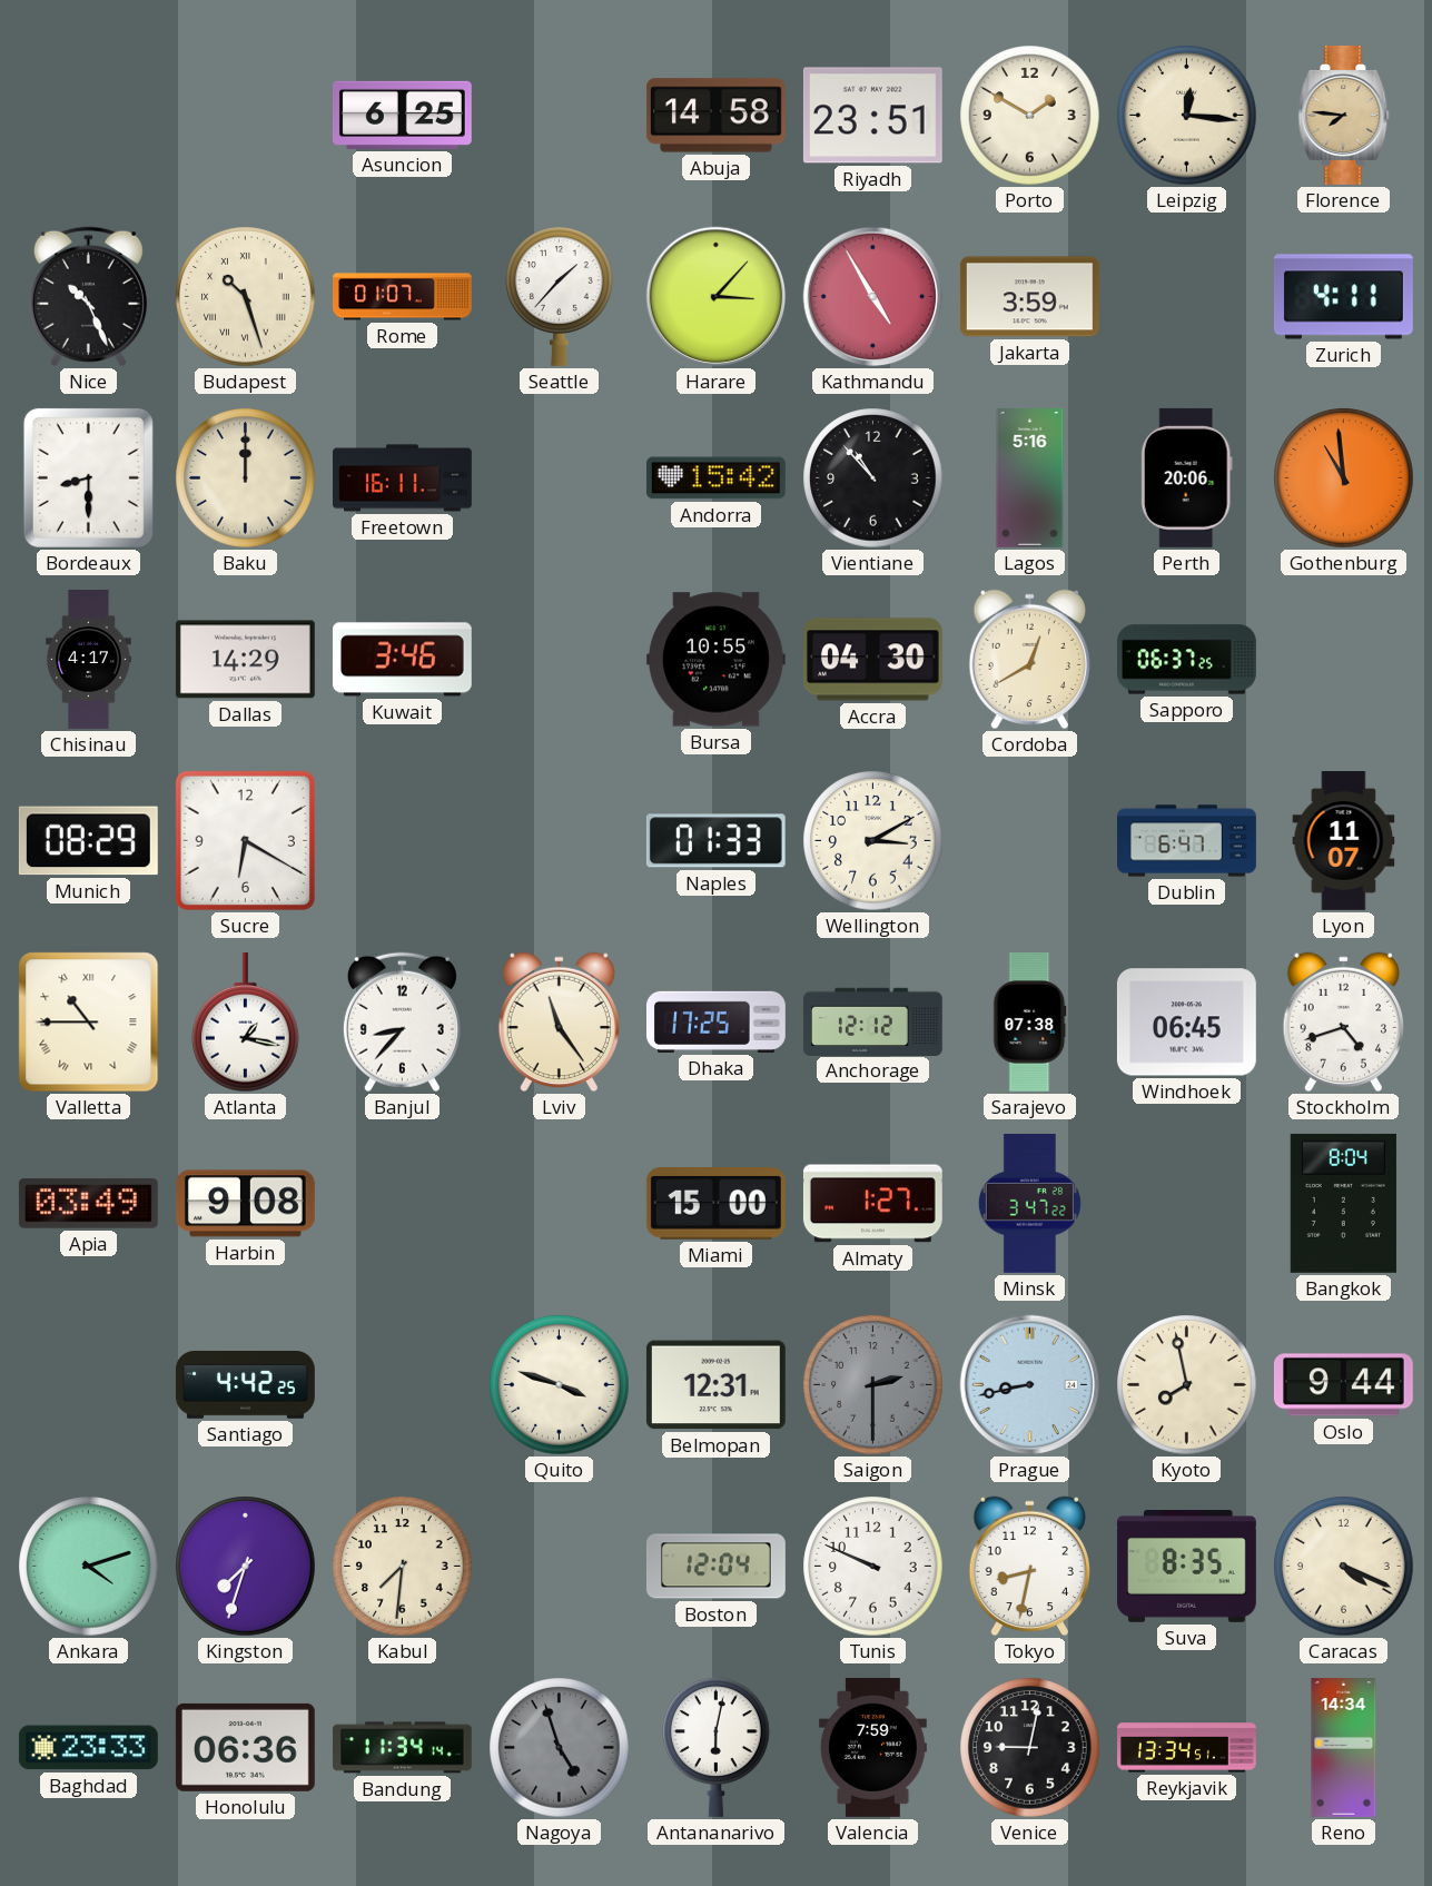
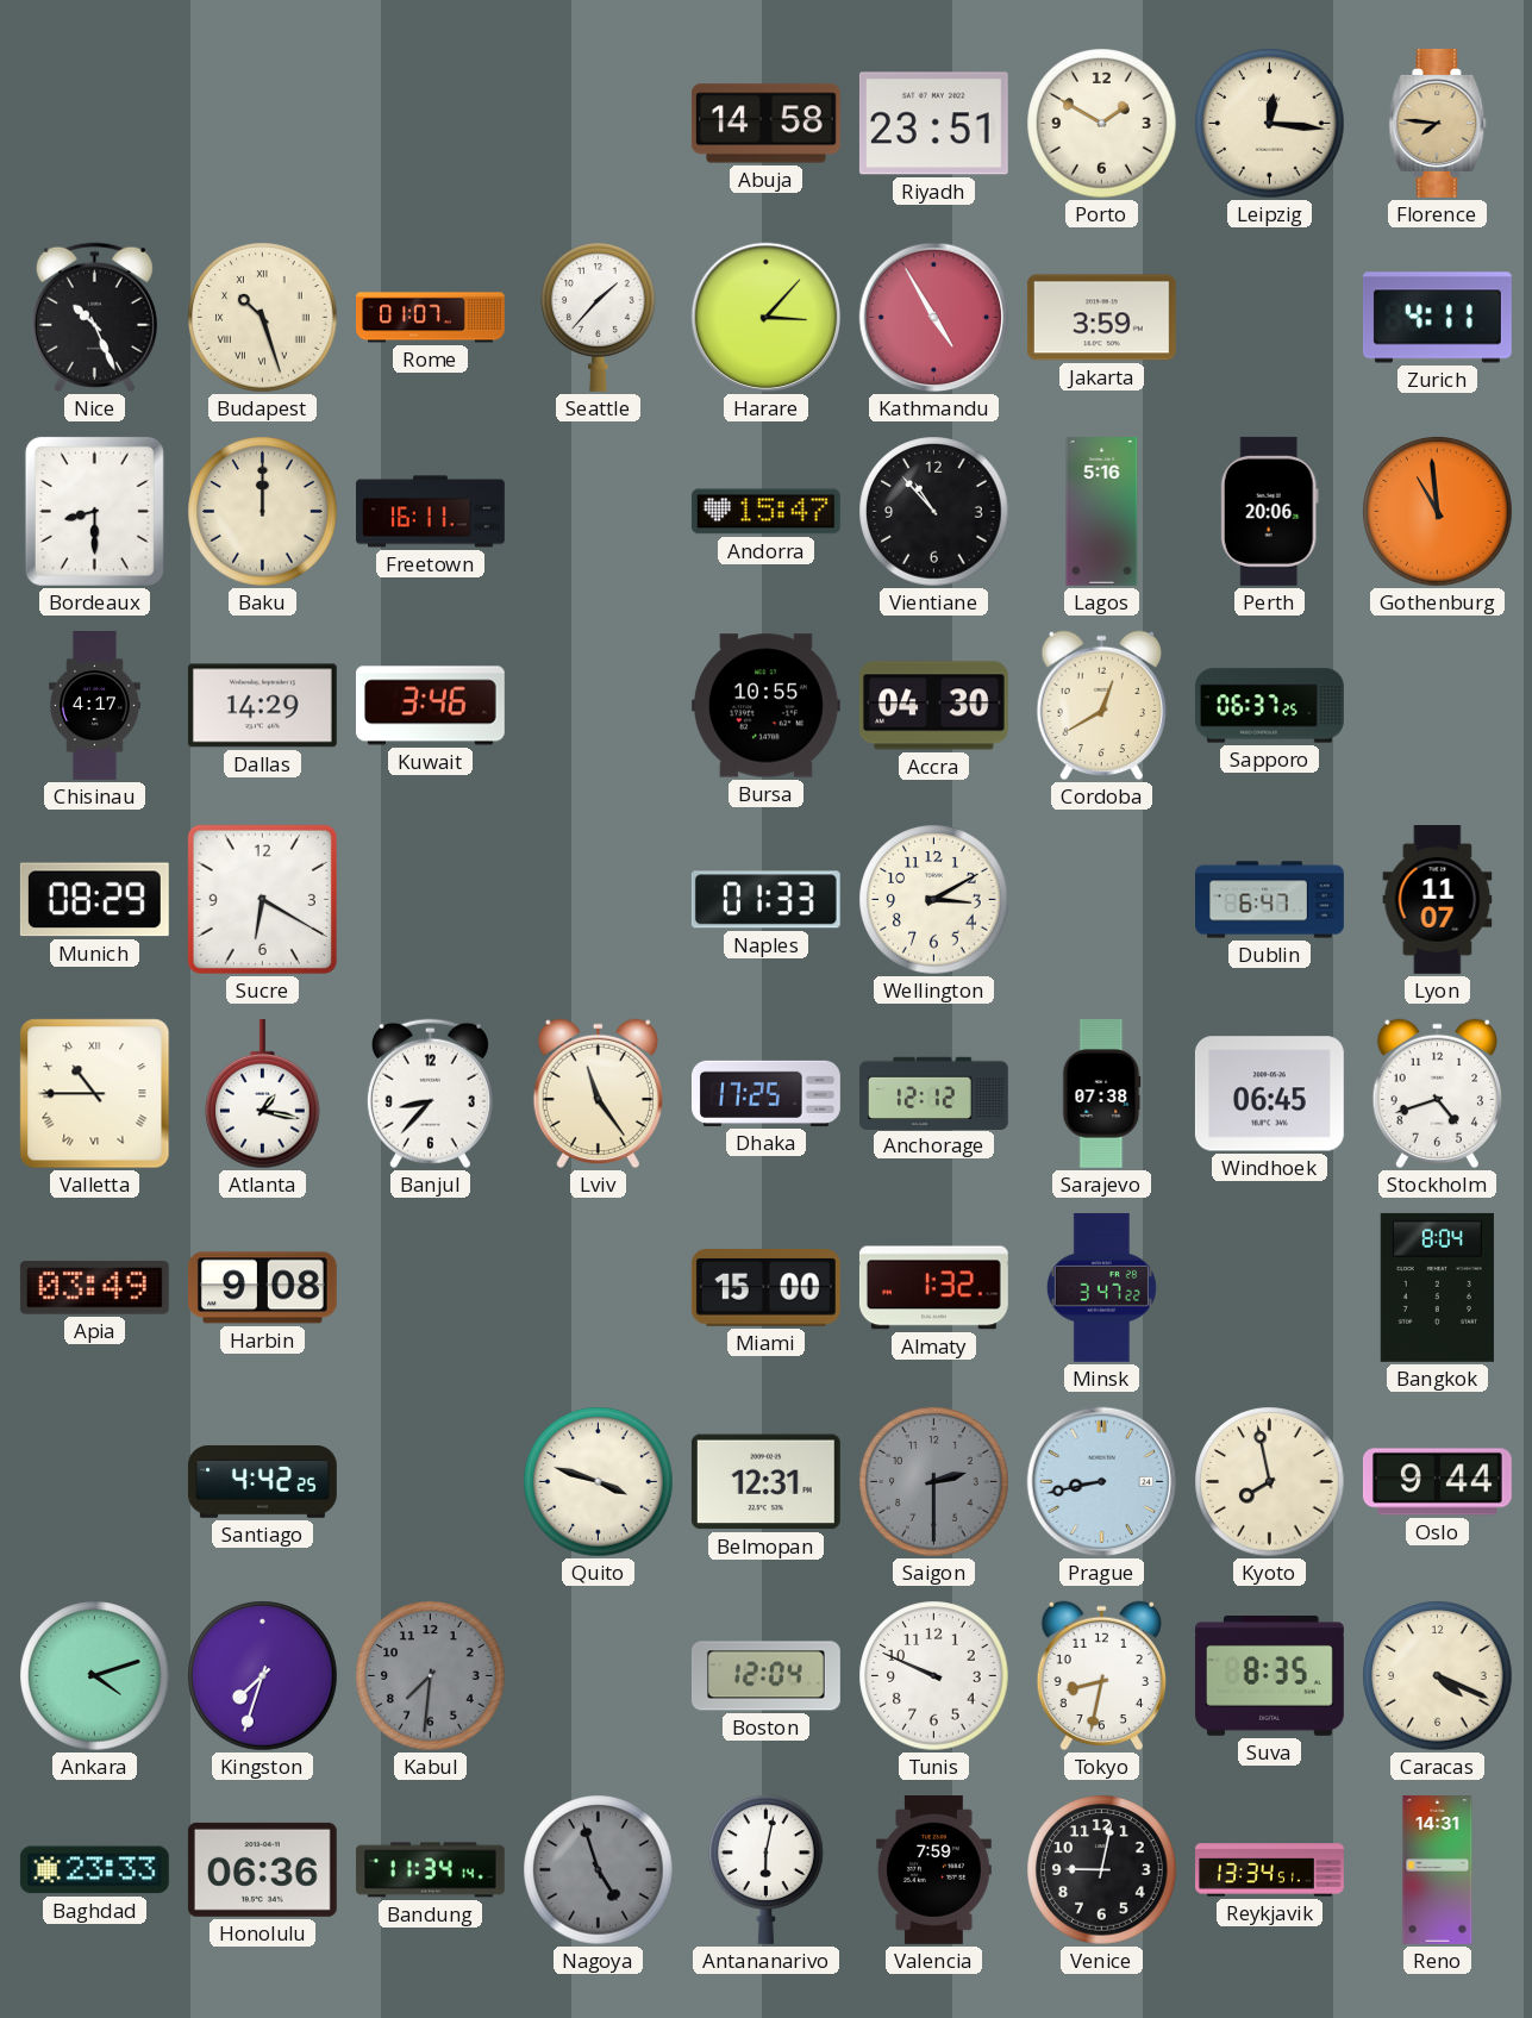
Asuncion: 6:25 -> none (402, 115)
Andorra: 15:42 -> 15:47 (765, 512)
Almaty: 1:27 -> 1:32 (933, 1288)
Kabul dial: cream -> grey (431, 1676)
Reno: 14:34 -> 14:31 (1438, 1870)
